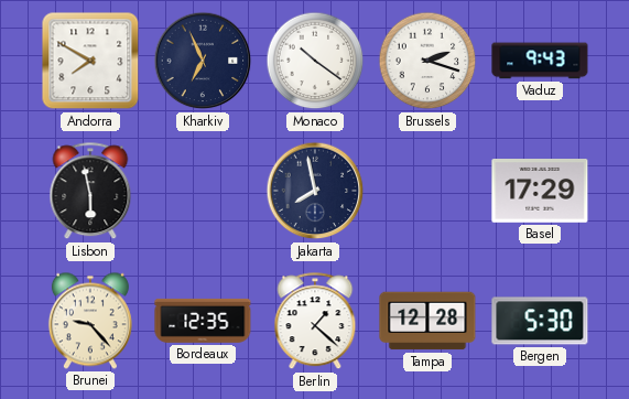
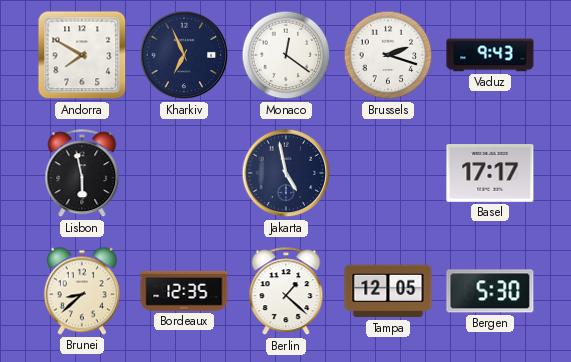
Monaco: 10:21 -> 12:21 (286, 55)
Jakarta: 7:58 -> 4:58 (286, 173)
Basel: 17:29 -> 17:17 (490, 174)
Brunei: 9:23 -> 8:38 (82, 291)
Tampa: 12:28 -> 12:05 (388, 291)
